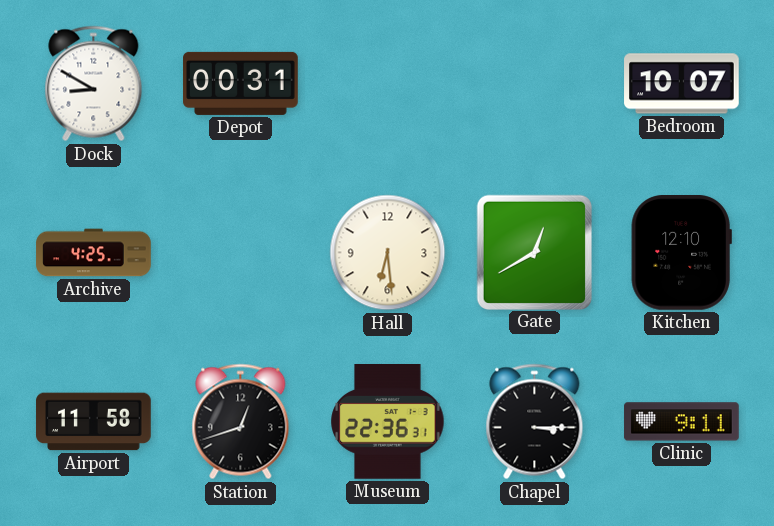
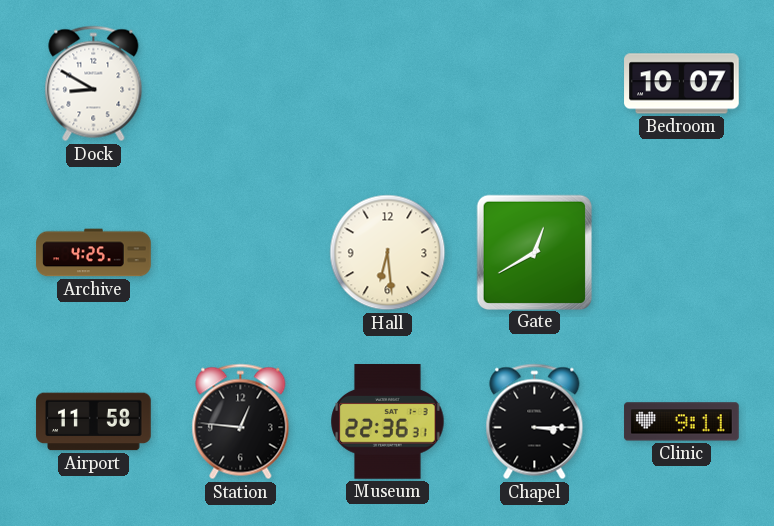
Depot: 00:31 -> none (241, 83)
Kitchen: 12:10 -> none (681, 253)
Station: 12:42 -> 12:46 (241, 422)
